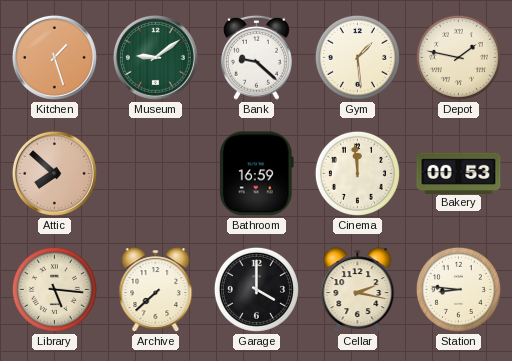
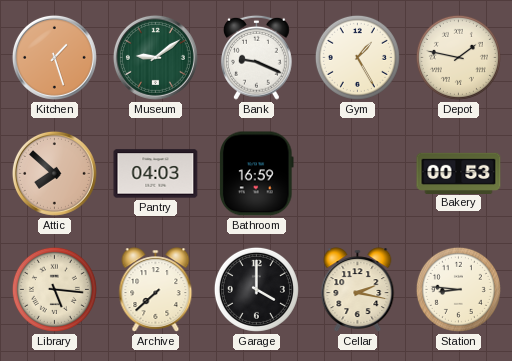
Bank: 9:22 -> 9:19 (256, 57)
Gym: 1:29 -> 1:25 (357, 57)
Pantry: none -> 04:03 (156, 174)
Cinema: 11:59 -> none (357, 173)
